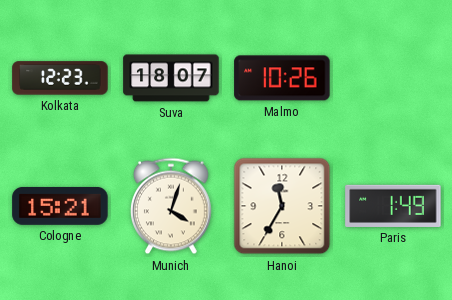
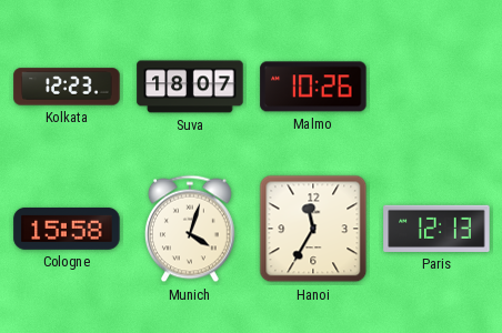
Cologne: 15:21 -> 15:58 (67, 229)
Paris: 1:49 -> 12:13 (436, 229)
